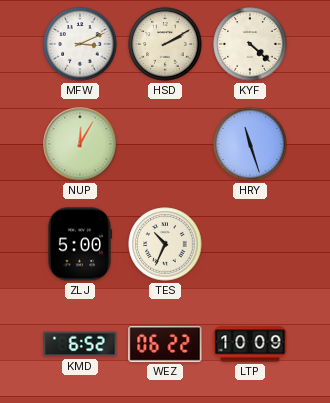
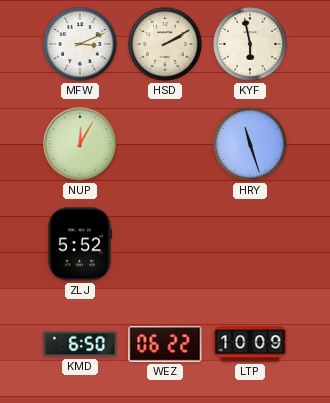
KYF: 4:22 -> 5:58 (250, 44)
ZLJ: 5:00 -> 5:52 (80, 244)
TES: 10:34 -> none (165, 244)
KMD: 6:52 -> 6:50 (80, 344)
